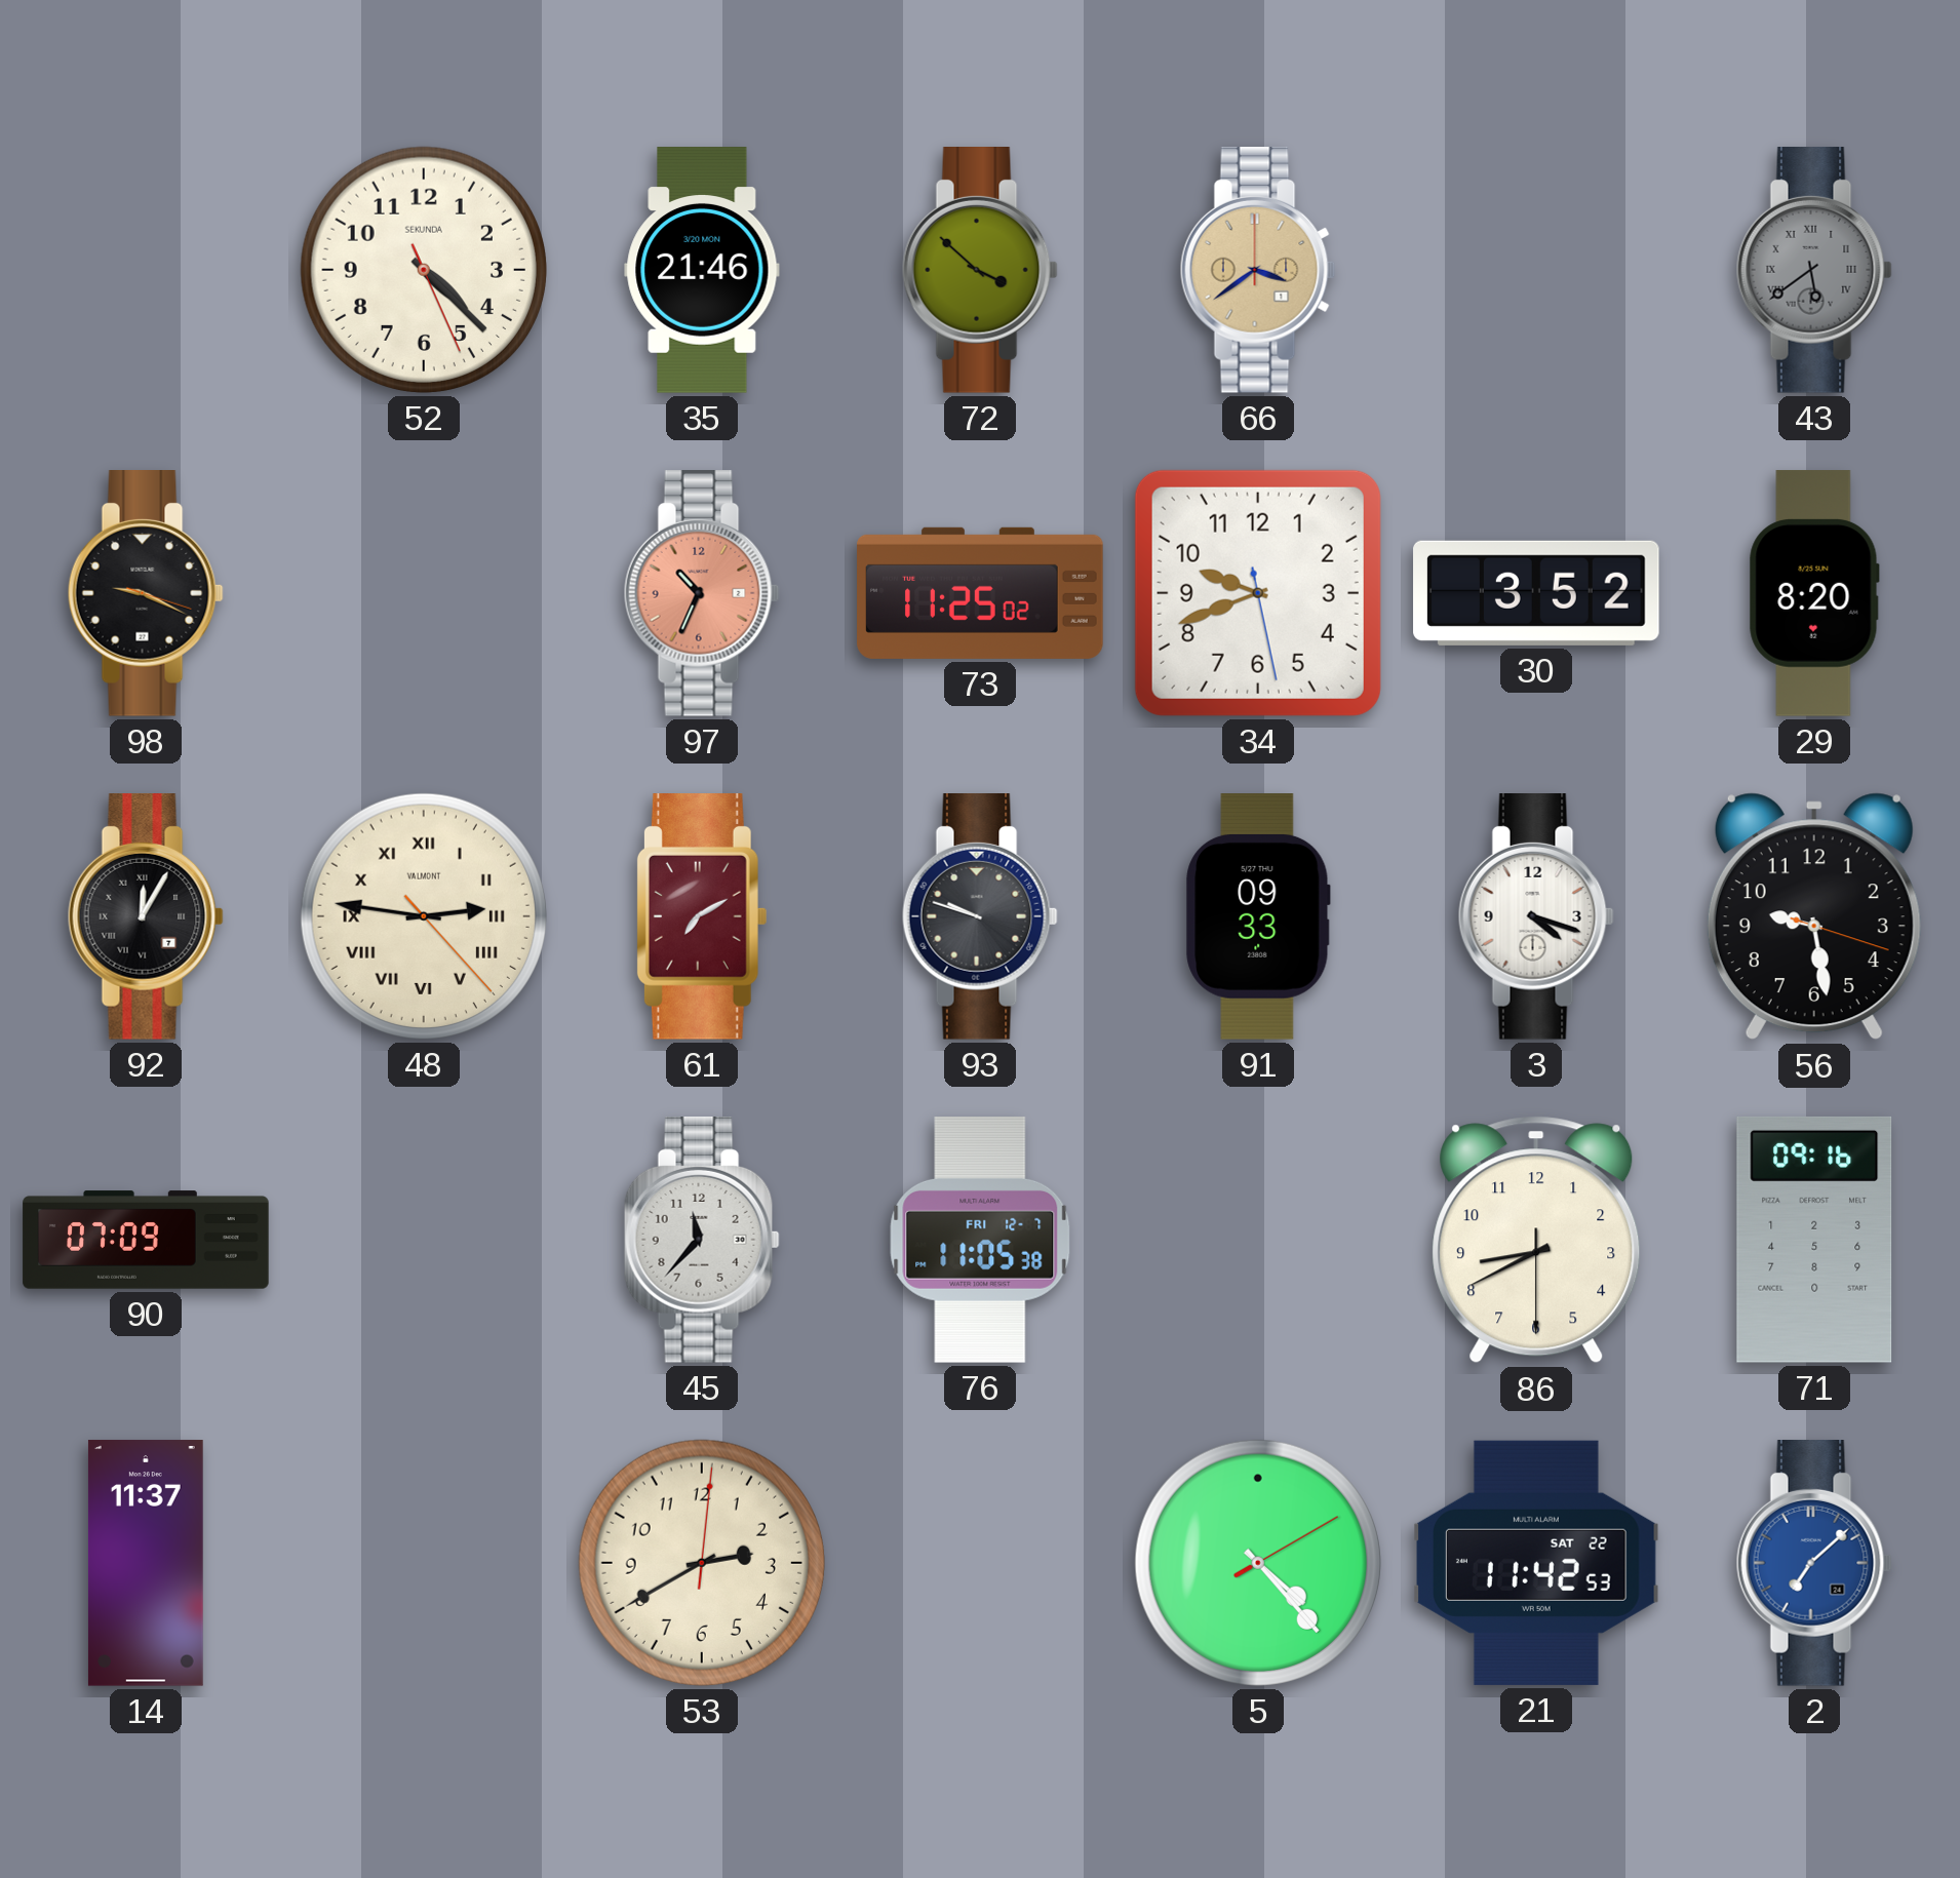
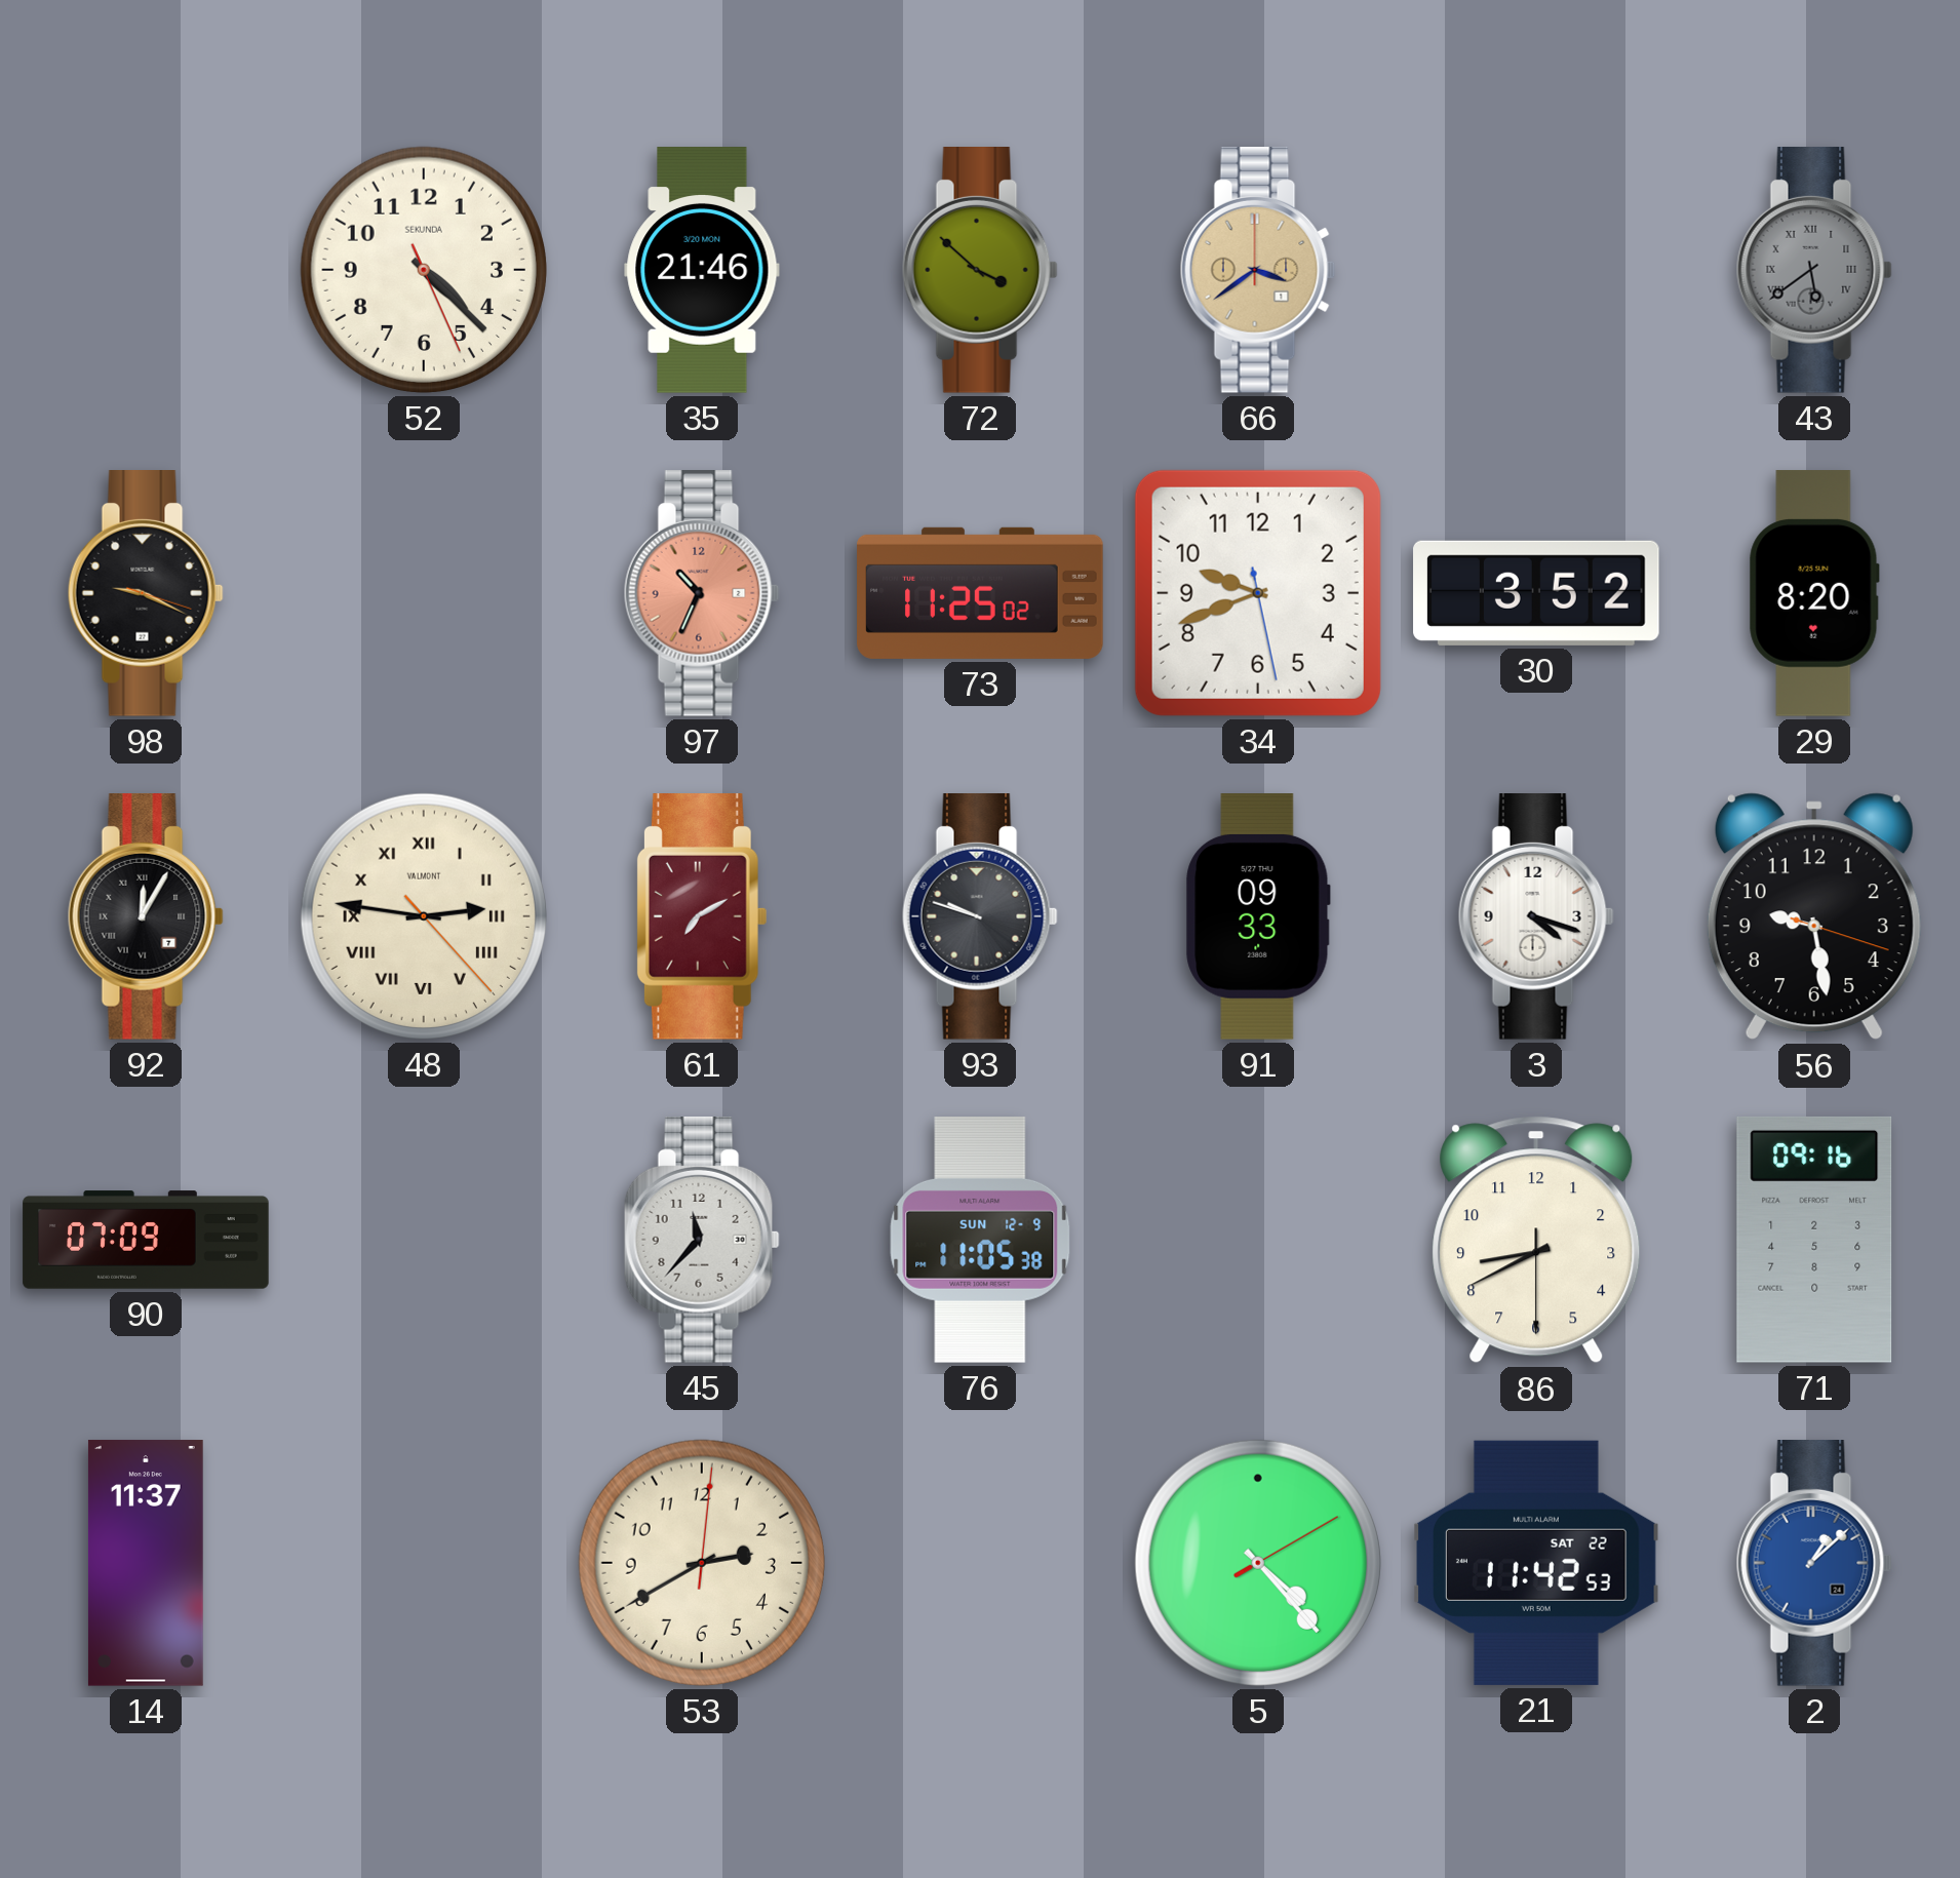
76 date: FRI 12-7 -> SUN 12-9 (980, 1241)
2: 7:08 -> 1:08 (1814, 1564)
